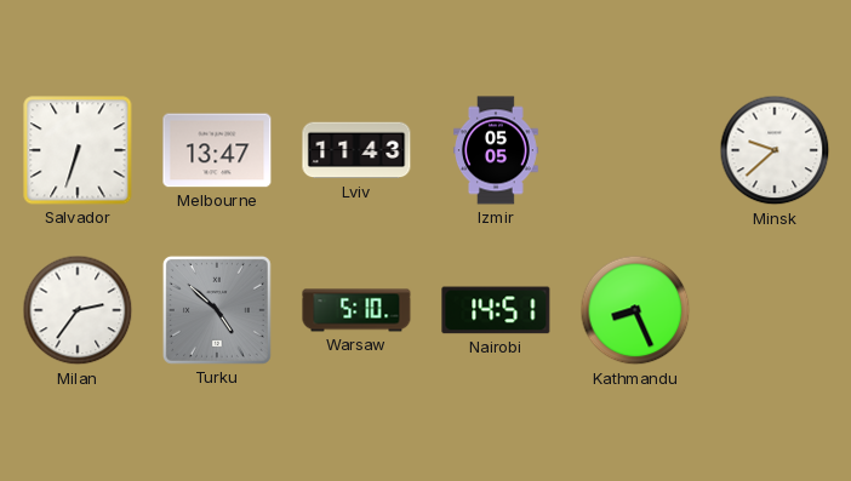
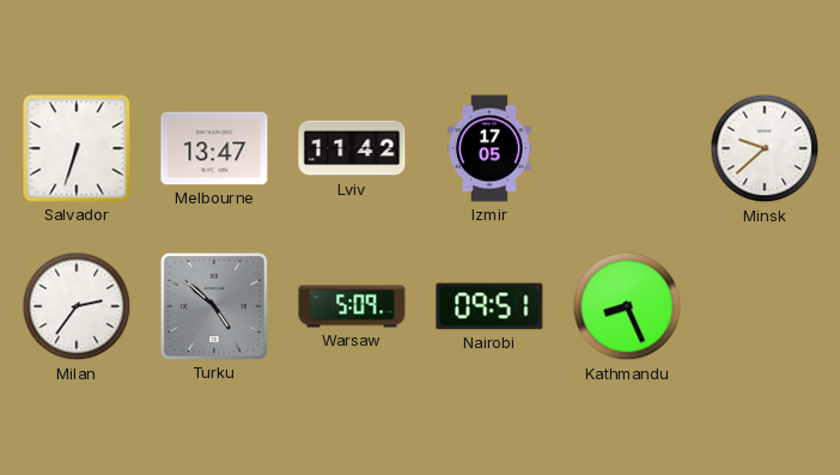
Lviv: 11:43 -> 11:42 (352, 148)
Izmir: 05:05 -> 17:05 (491, 148)
Warsaw: 5:10 -> 5:09 (352, 306)
Nairobi: 14:51 -> 09:51 (489, 306)
